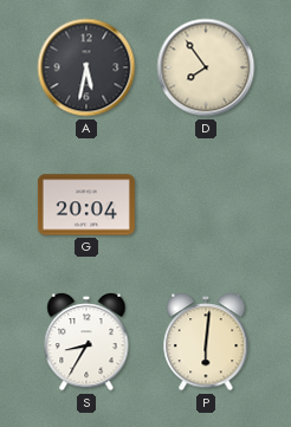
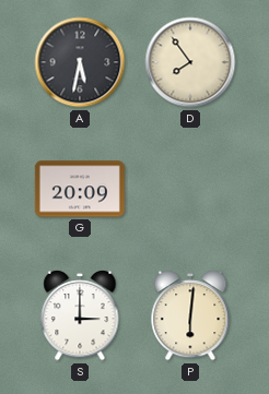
G: 20:04 -> 20:09 (80, 189)
S: 8:35 -> 3:00 (80, 315)
